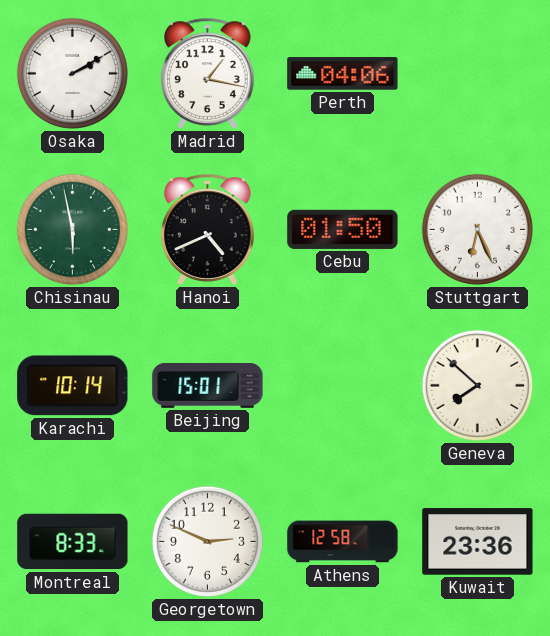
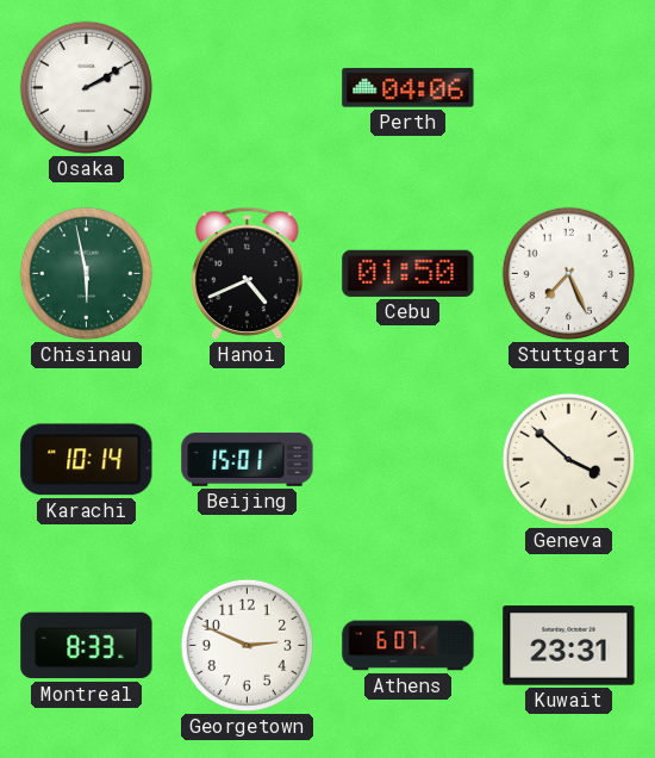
Madrid: 1:17 -> none (208, 73)
Stuttgart: 6:26 -> 7:26 (568, 273)
Geneva: 7:52 -> 3:52 (568, 459)
Athens: 12:58 -> 6:07 (408, 646)
Kuwait: 23:36 -> 23:31 (569, 646)
